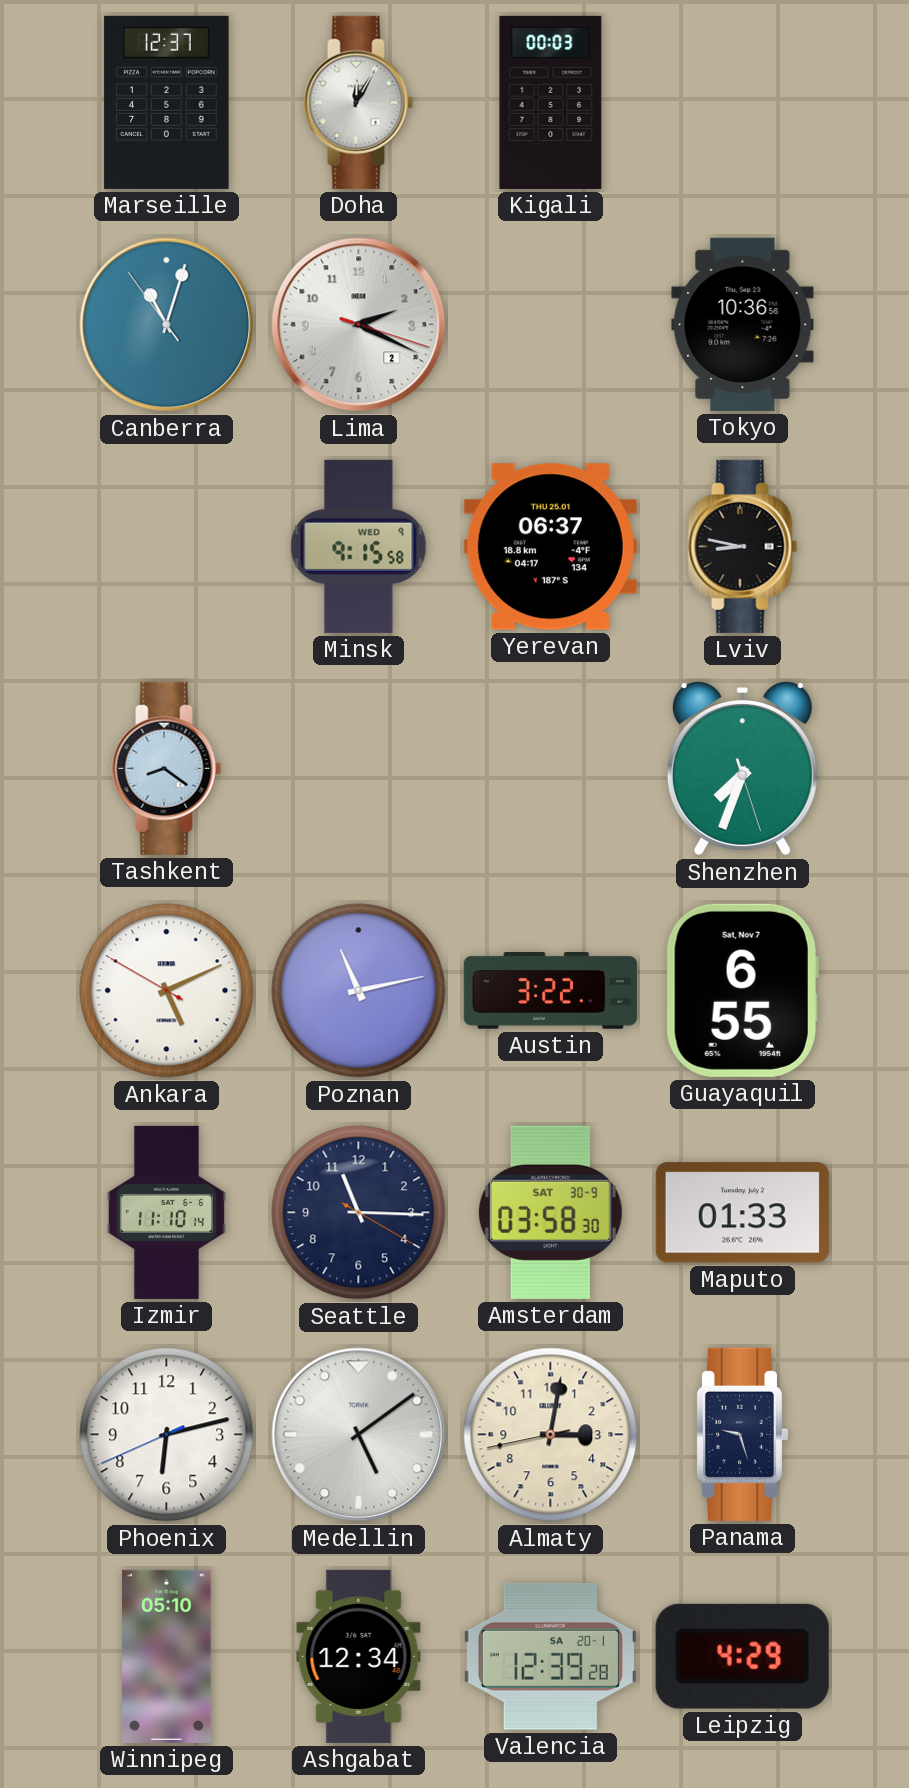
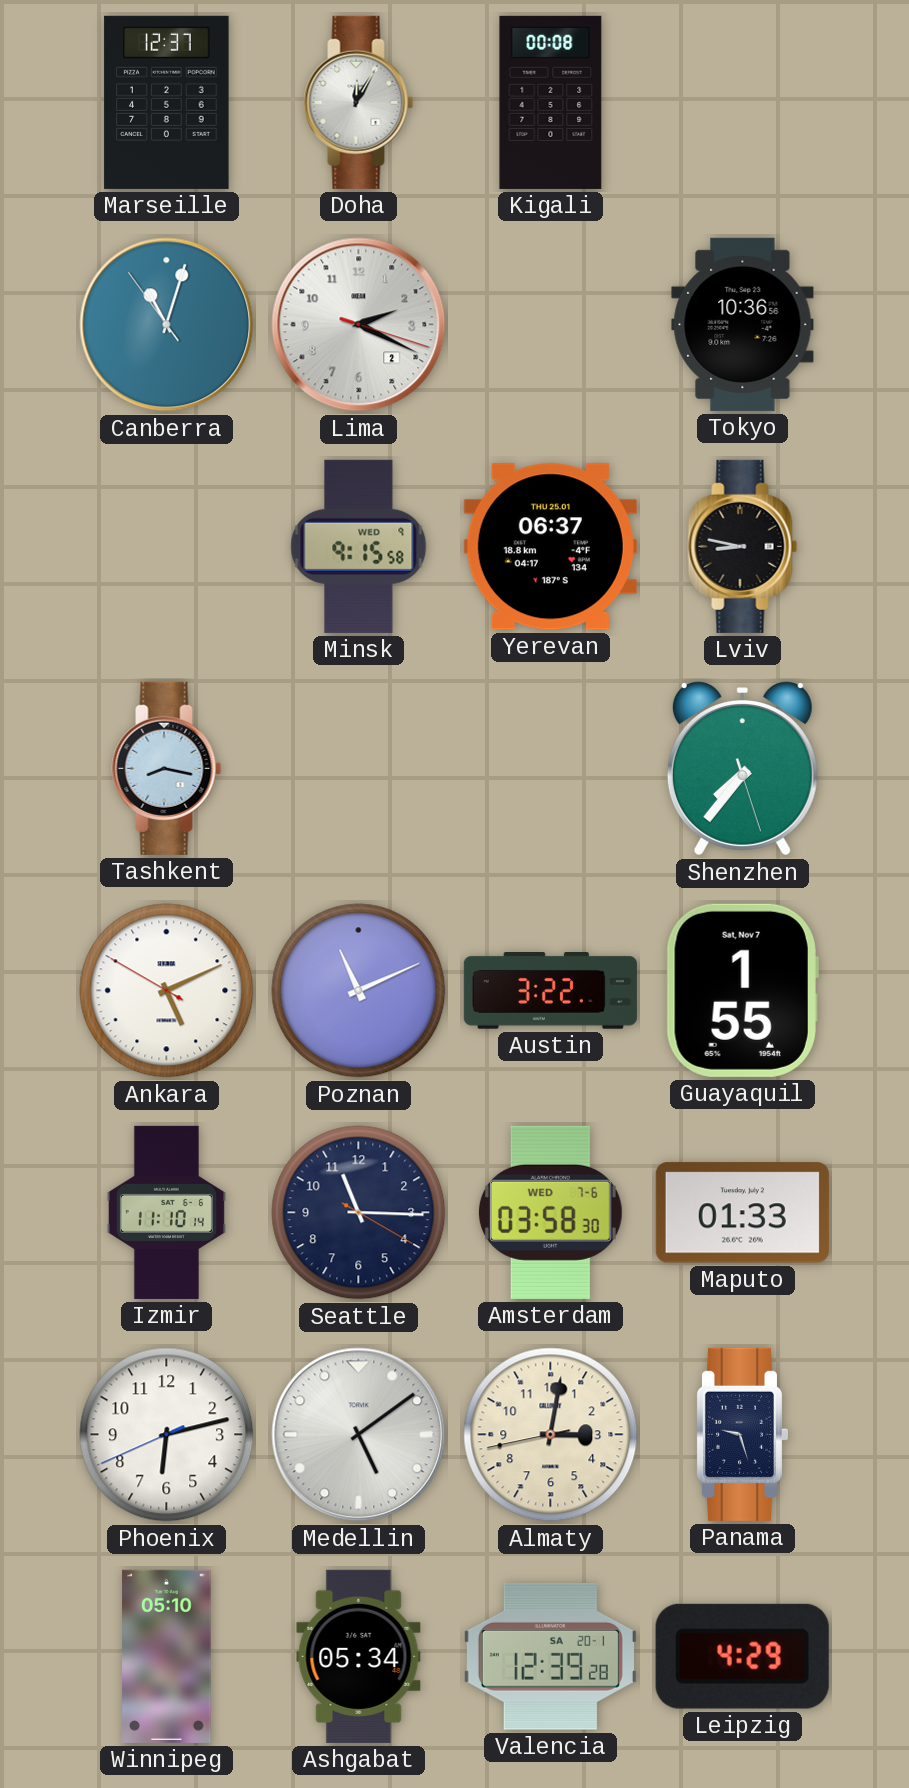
Kigali: 00:03 -> 00:08 (551, 102)
Tashkent: 8:21 -> 8:17 (167, 768)
Shenzhen: 7:33 -> 7:36 (742, 769)
Poznan: 11:13 -> 11:11 (359, 991)
Guayaquil: 6:55 -> 1:55 (742, 990)
Amsterdam date: SAT 30-9 -> WED 7-6 (550, 1212)
Ashgabat: 12:34 -> 05:34 (359, 1656)
